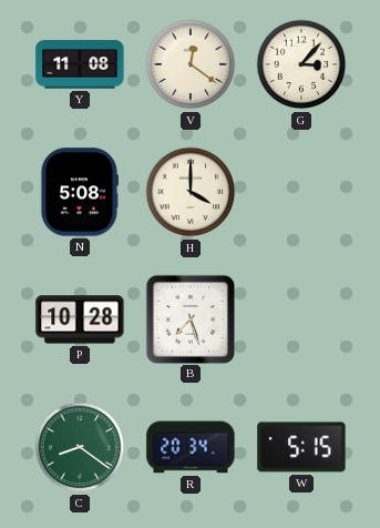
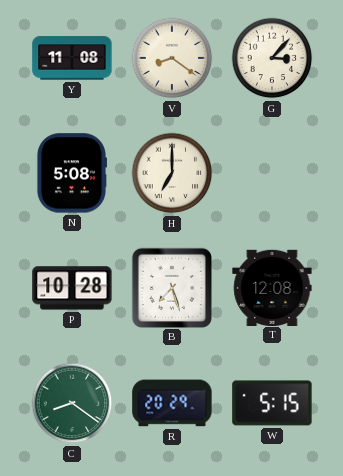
V: 12:21 -> 8:21 (172, 58)
H: 4:00 -> 7:00 (172, 173)
T: none -> 12:08 (272, 287)
R: 20:34 -> 20:29 (172, 403)
